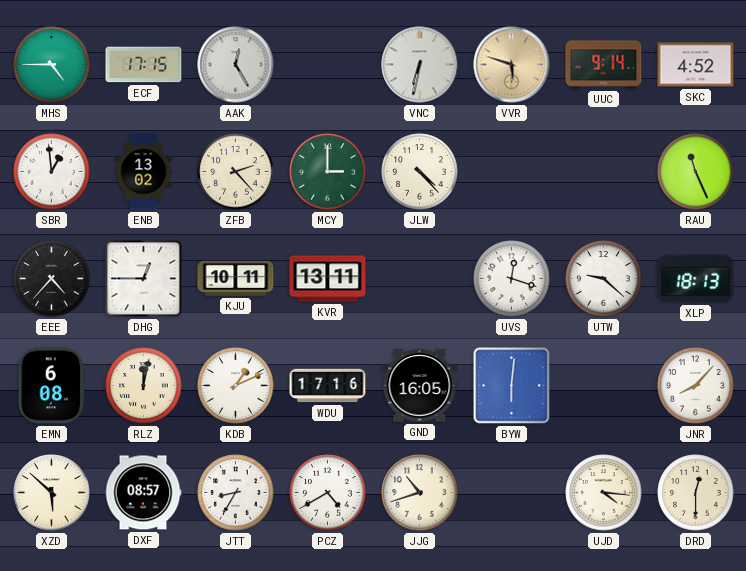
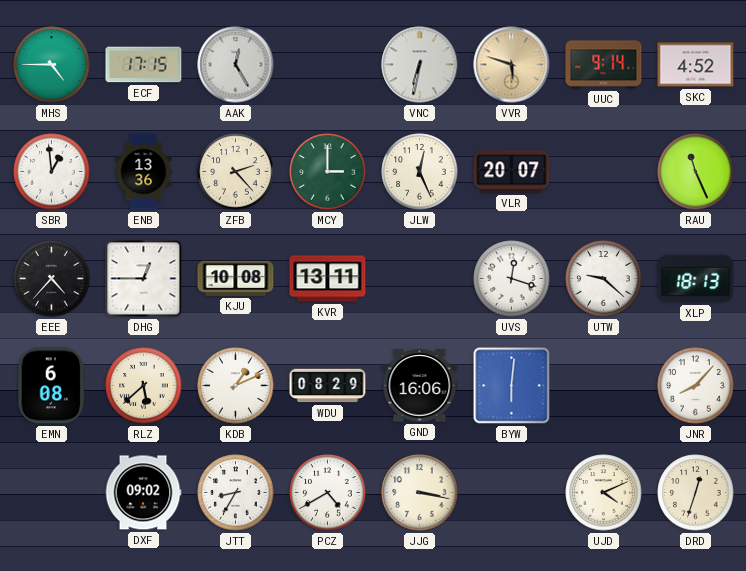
ENB: 13:02 -> 13:36 (144, 172)
JLW: 4:23 -> 12:26 (420, 172)
VLR: none -> 20:07 (512, 172)
KJU: 10:11 -> 10:08 (236, 278)
RLZ: 12:02 -> 5:38 (144, 386)
WDU: 17:16 -> 08:29 (328, 386)
GND: 16:05 -> 16:06 (420, 386)
XZD: 5:52 -> none (52, 493)
DXF: 08:57 -> 09:02 (143, 493)
JJG: 10:42 -> 3:17 (420, 493)
UJD: 4:16 -> 4:11 (604, 493)
DRD: 12:30 -> 12:33 (696, 493)
